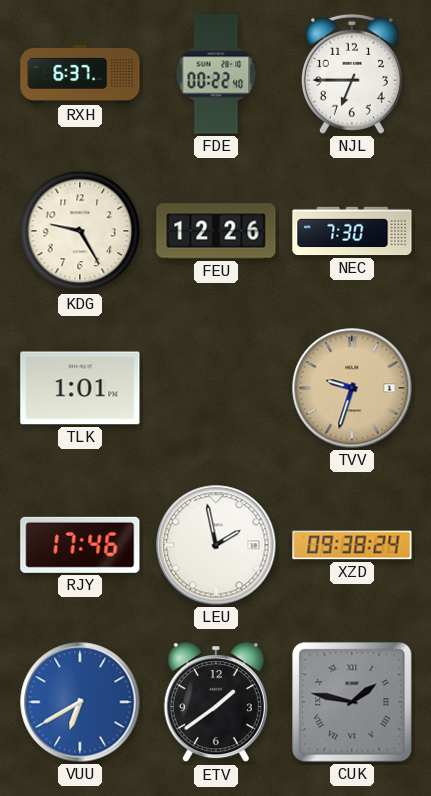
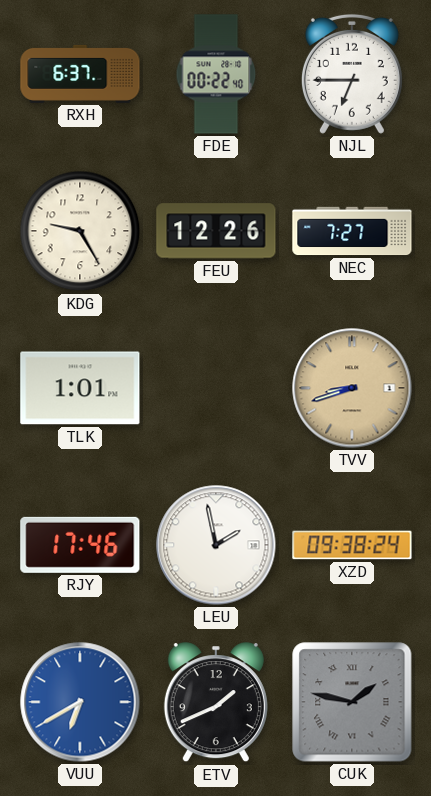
NEC: 7:30 -> 7:27 (352, 231)
TVV: 9:33 -> 8:42 (352, 388)
ETV: 1:39 -> 1:41 (216, 703)
